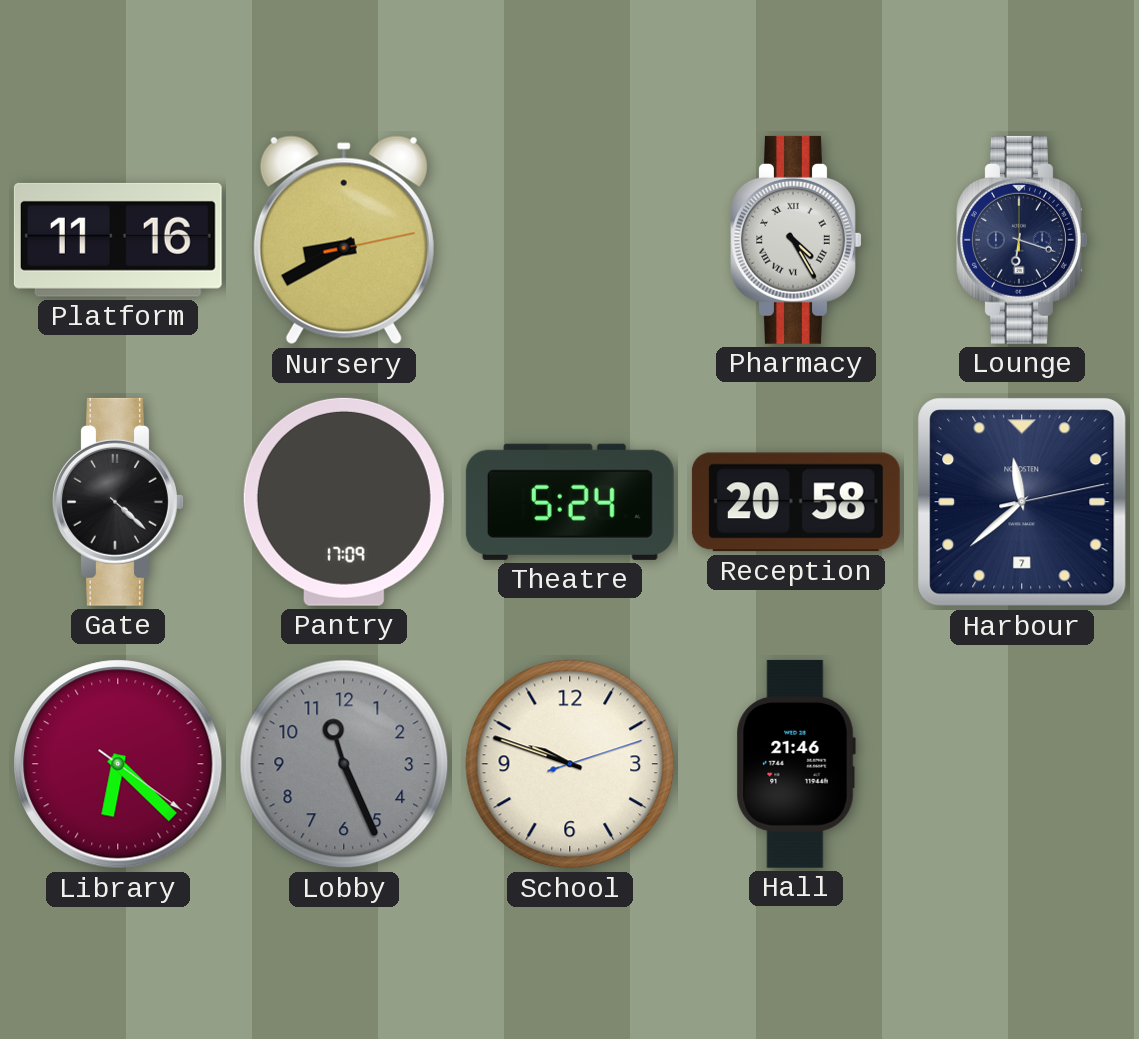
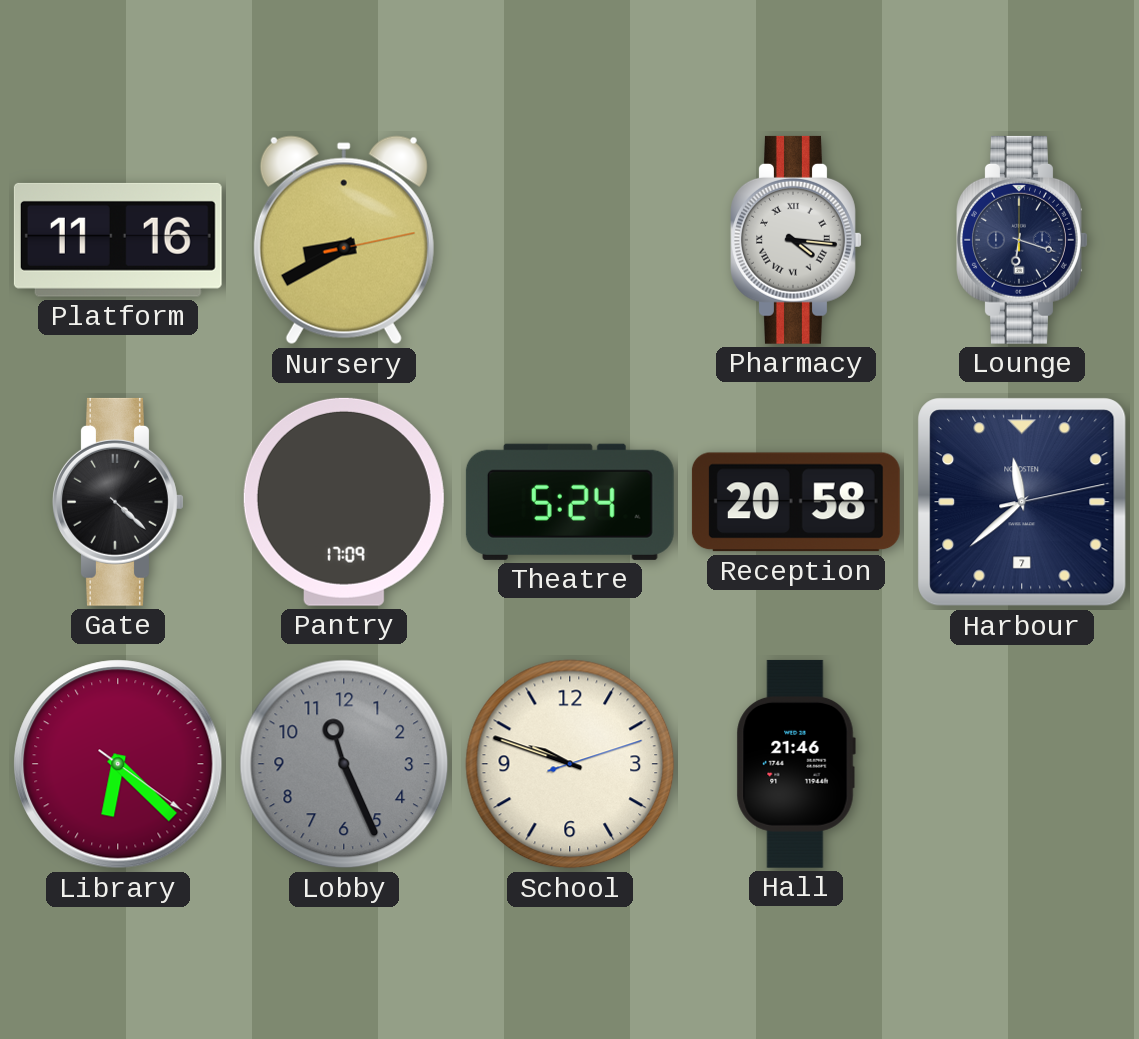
Pharmacy: 4:25 -> 4:16 (796, 240)
